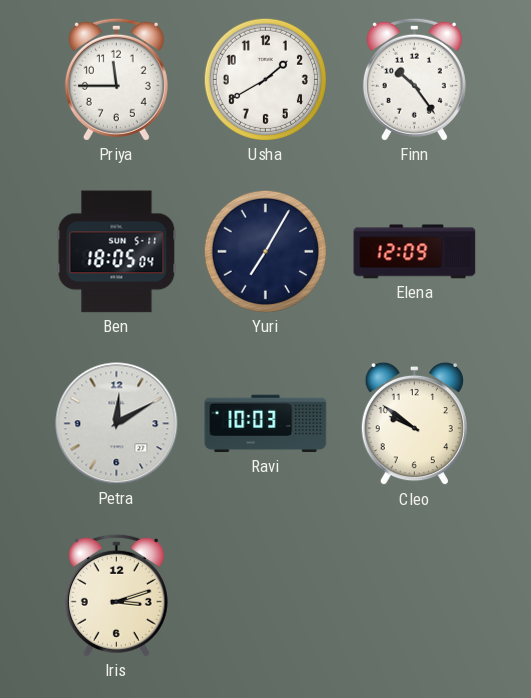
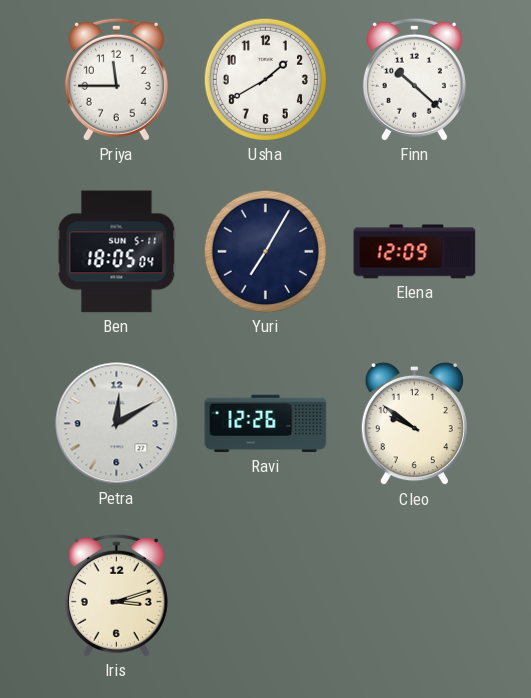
Finn: 10:24 -> 10:22 (414, 79)
Ravi: 10:03 -> 12:26 (266, 424)
